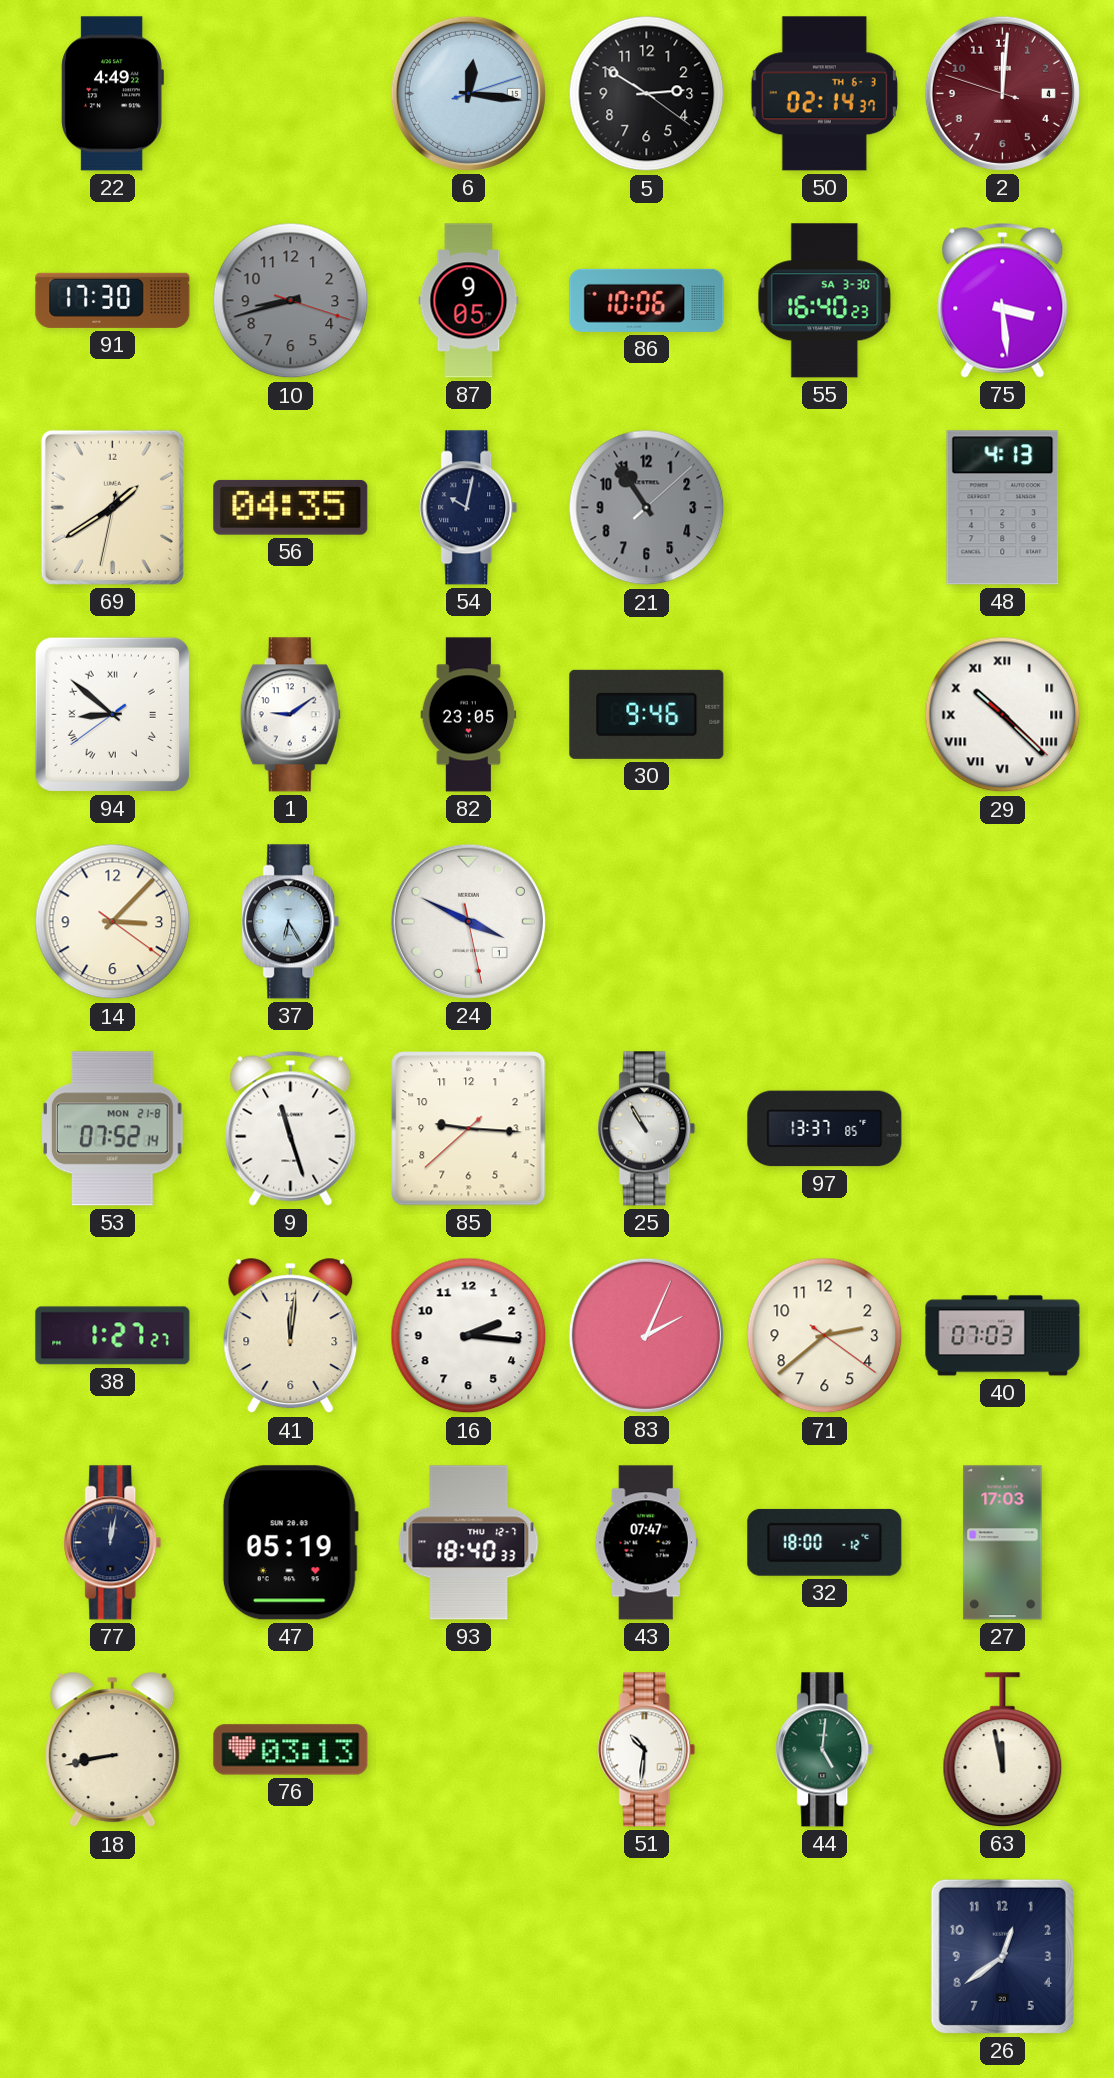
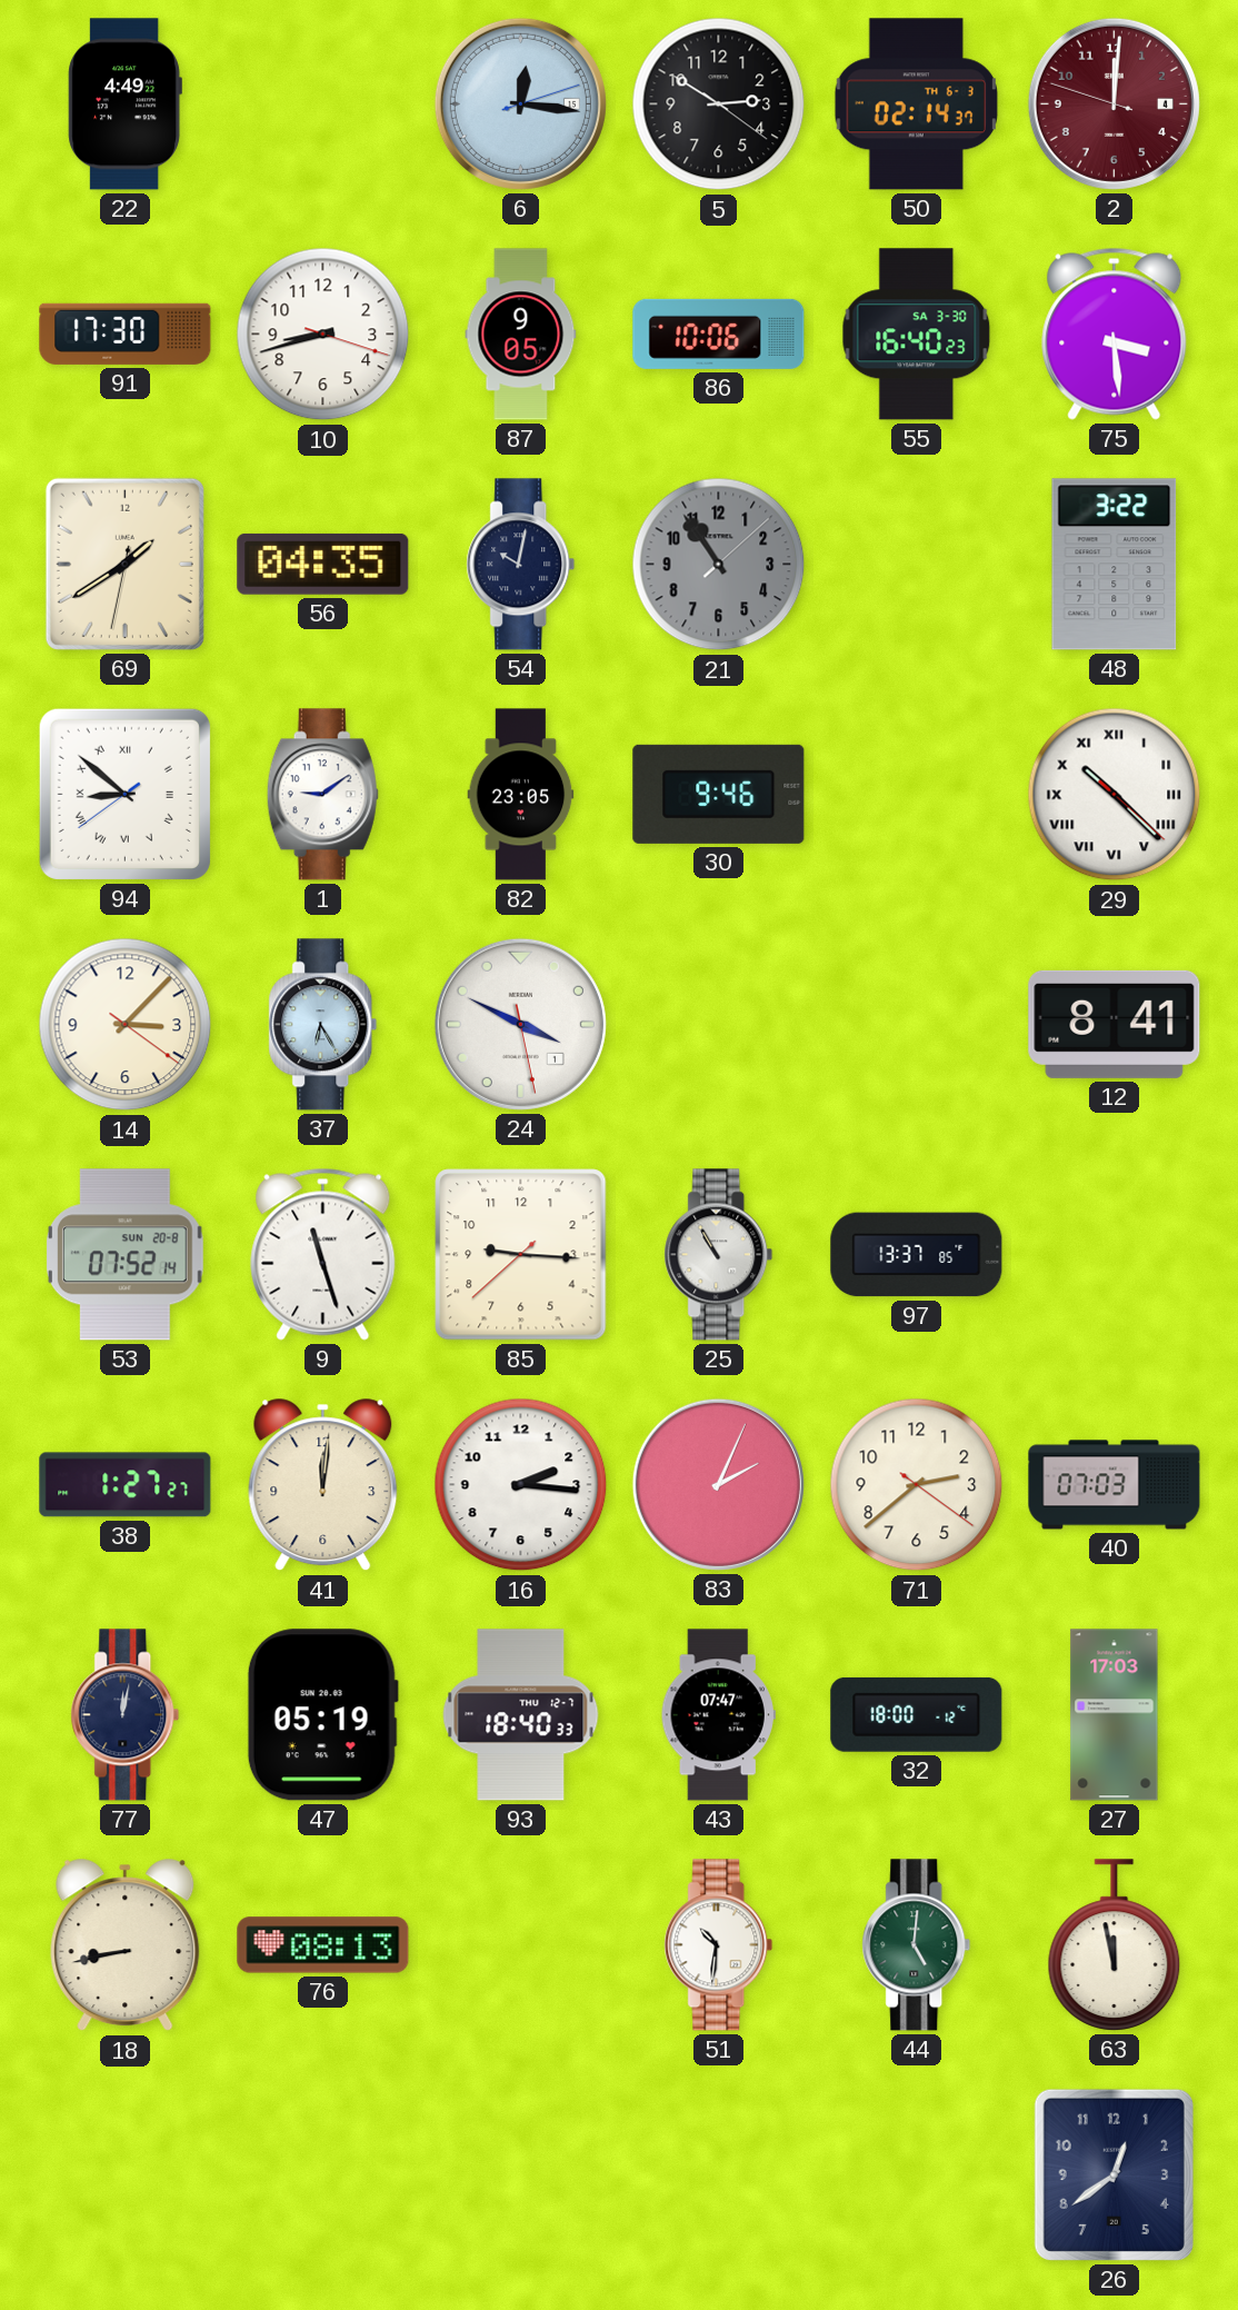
10 dial: grey -> white (323, 335)
48: 4:13 -> 3:22 (1115, 565)
12: none -> 8:41 (1115, 1024)
53 date: MON 21-8 -> SUN 20-8 (124, 1255)
76: 03:13 -> 08:13 (323, 1945)
